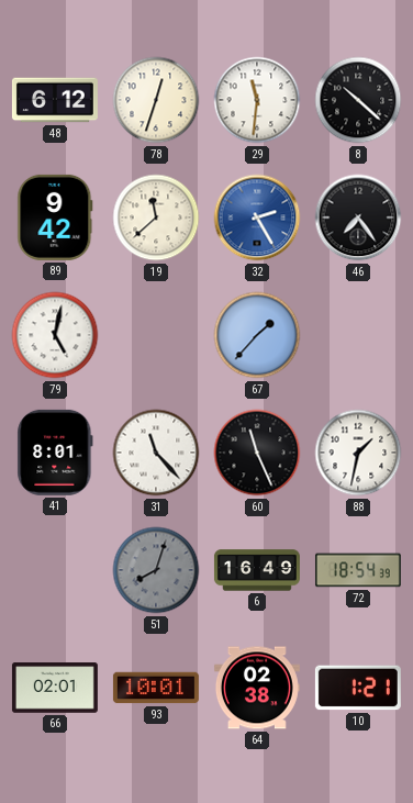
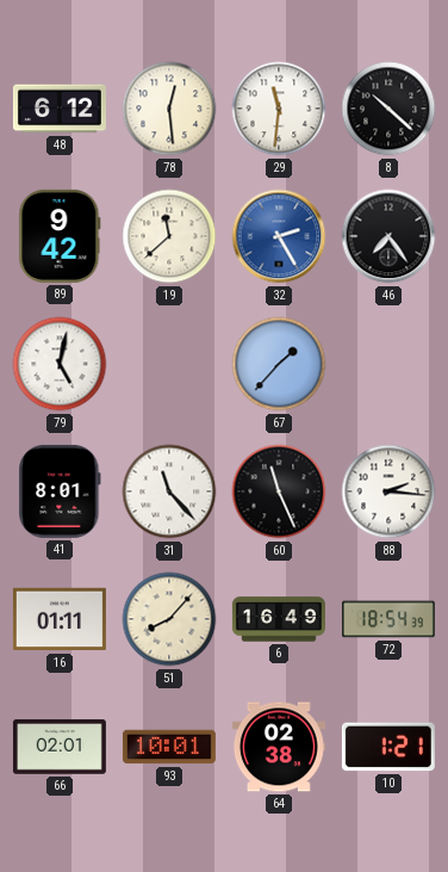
78: 12:33 -> 12:29 (169, 109)
88: 1:32 -> 2:16 (388, 491)
16: none -> 01:11 (60, 619)
51: 8:03 -> 8:07 (169, 619)
51 dial: grey -> cream (169, 619)
